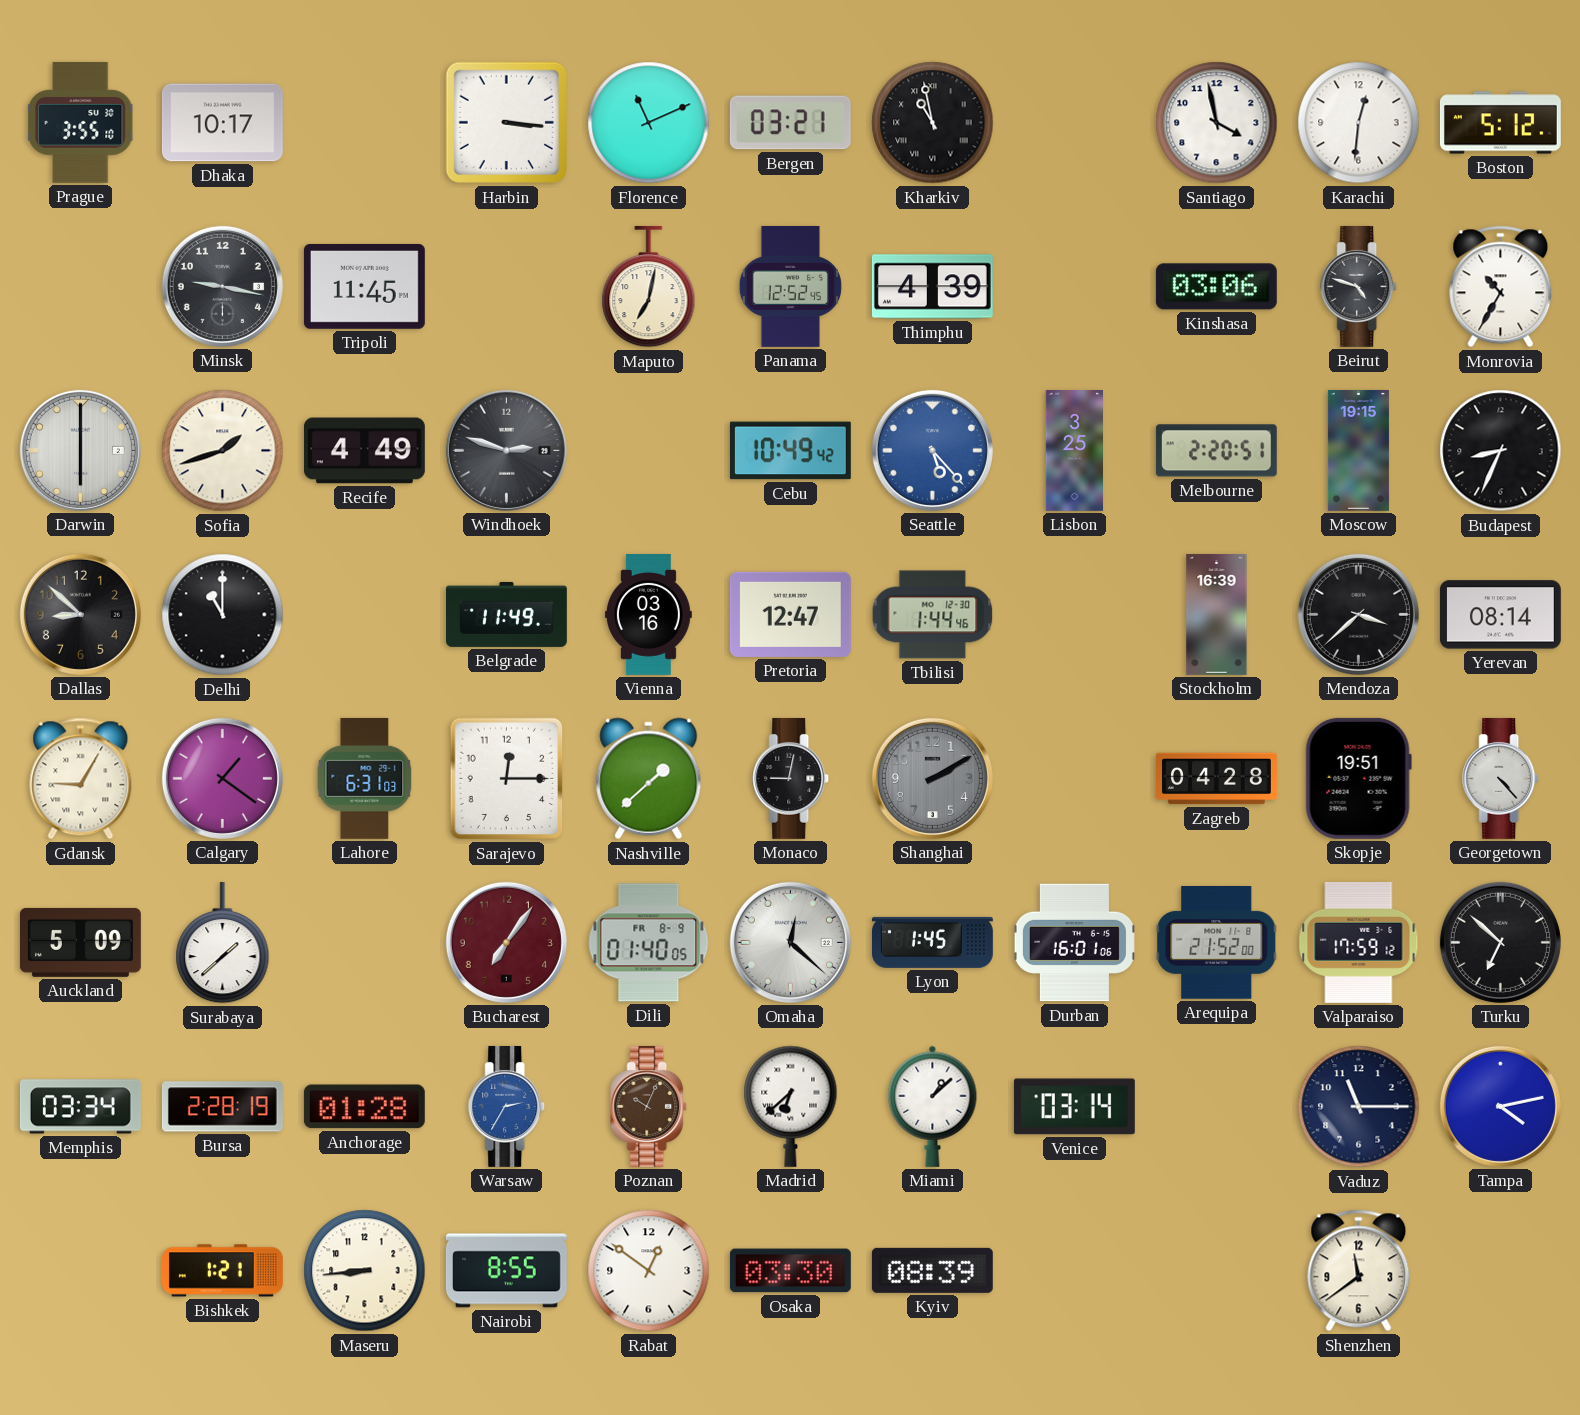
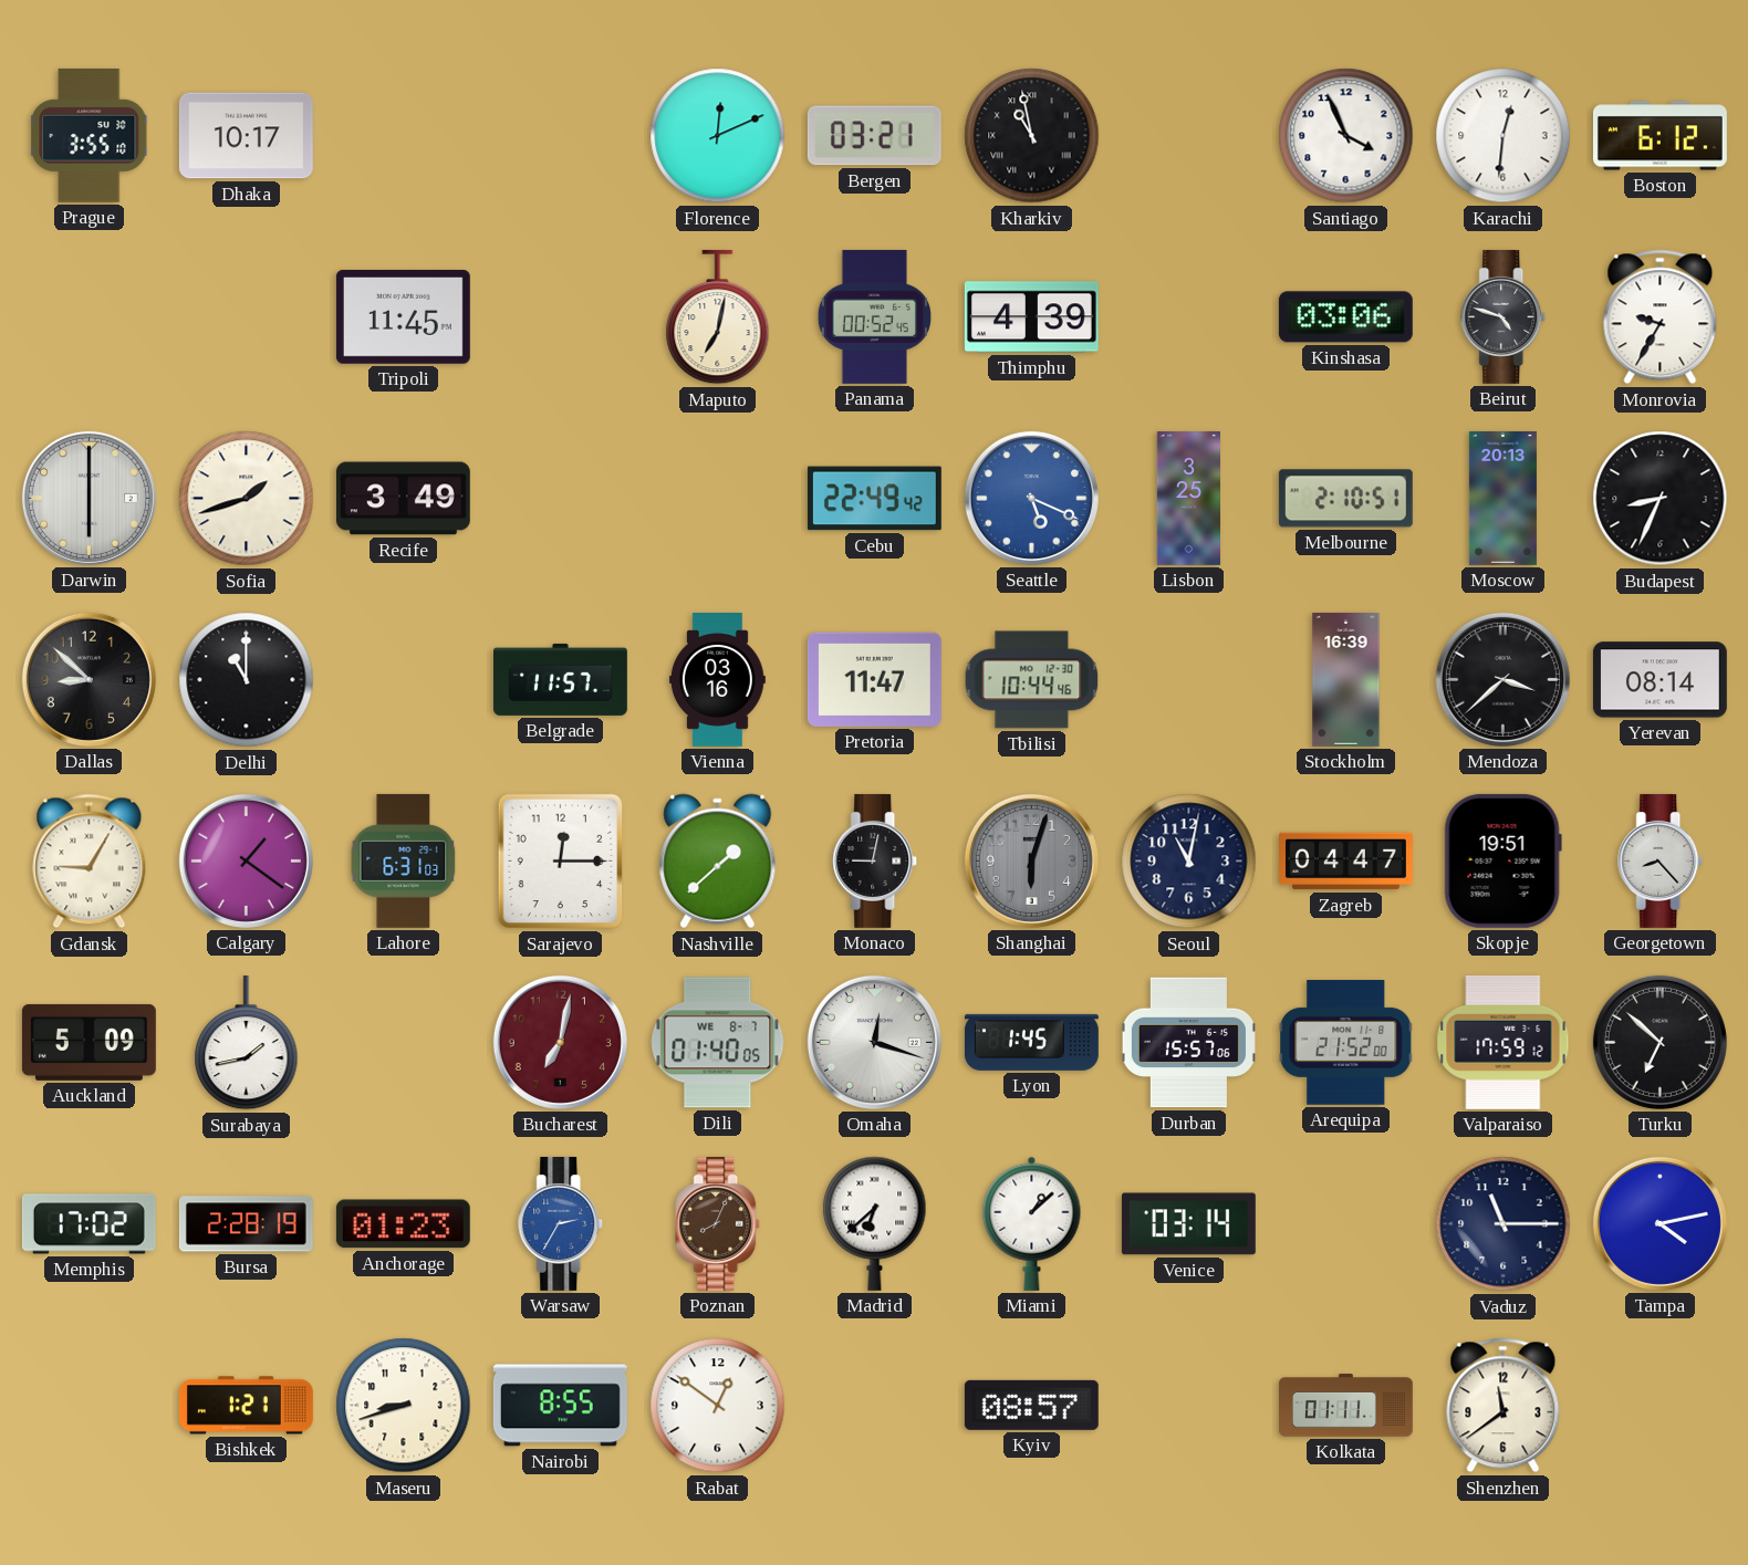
Harbin: 3:16 -> none (507, 123)
Florence: 11:11 -> 12:11 (718, 136)
Santiago: 3:58 -> 3:56 (1346, 136)
Boston: 5:12 -> 6:12 (1659, 136)
Minsk: 9:17 -> none (222, 286)
Panama: 12:52 -> 00:52 (874, 316)
Monrovia: 10:35 -> 9:35 (1661, 317)
Recife: 4:49 -> 3:49 (403, 499)
Windhoek: 2:48 -> none (506, 450)
Cebu: 10:49 -> 22:49 (874, 499)
Seattle: 5:23 -> 5:19 (1031, 498)
Melbourne: 2:20 -> 2:10 (1345, 499)
Moscow: 19:15 -> 20:13 (1502, 498)
Belgrade: 11:49 -> 11:57 (561, 679)
Pretoria: 12:47 -> 11:47 (874, 679)
Tbilisi: 1:44 -> 10:44 (1032, 680)
Shanghai: 2:10 -> 6:03 (1031, 860)
Seoul: none -> 11:02 (1189, 862)
Zagreb: 04:28 -> 04:47 (1346, 862)
Georgetown: 4:23 -> 8:23 (1661, 860)
Surabaya: 1:38 -> 1:43 (247, 1043)
Bucharest: 7:06 -> 7:02 (560, 1042)
Dili date: FR 8-9 -> WE 8-7 (718, 1043)
Omaha: 12:22 -> 12:18 (874, 1042)
Durban: 16:01 -> 15:57 (1188, 1043)
Memphis: 03:34 -> 17:02 (89, 1224)
Anchorage: 01:28 -> 01:23 (403, 1224)
Poznan: 10:04 -> 8:04 (718, 1223)
Maseru: 8:44 -> 8:42 (404, 1406)
Osaka: 03:30 -> none (790, 1271)
Kyiv: 08:39 -> 08:57 (1031, 1405)
Kolkata: none -> 01:11 (1346, 1406)
